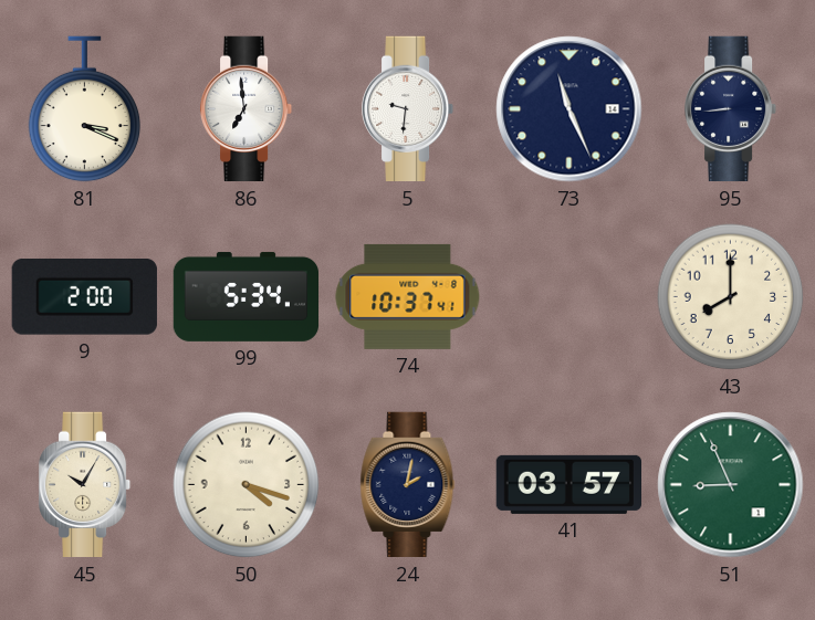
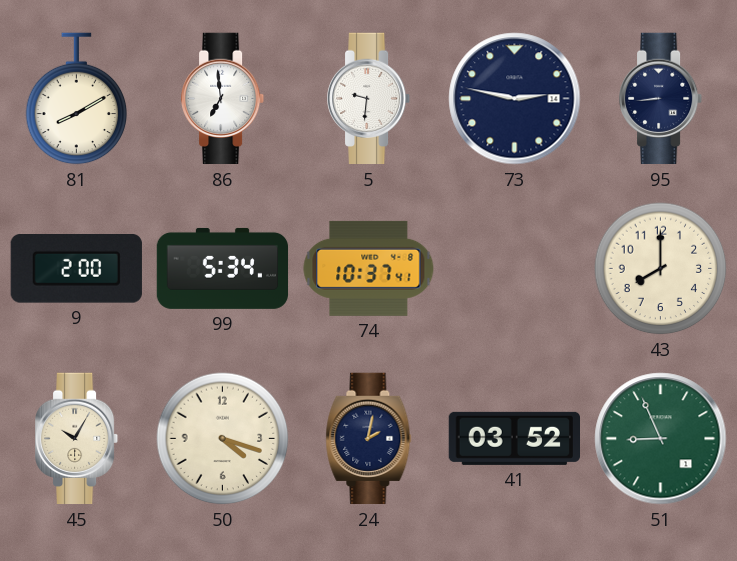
81: 3:19 -> 8:10 (77, 99)
73: 11:26 -> 2:47 (515, 99)
41: 03:57 -> 03:52 (514, 438)
